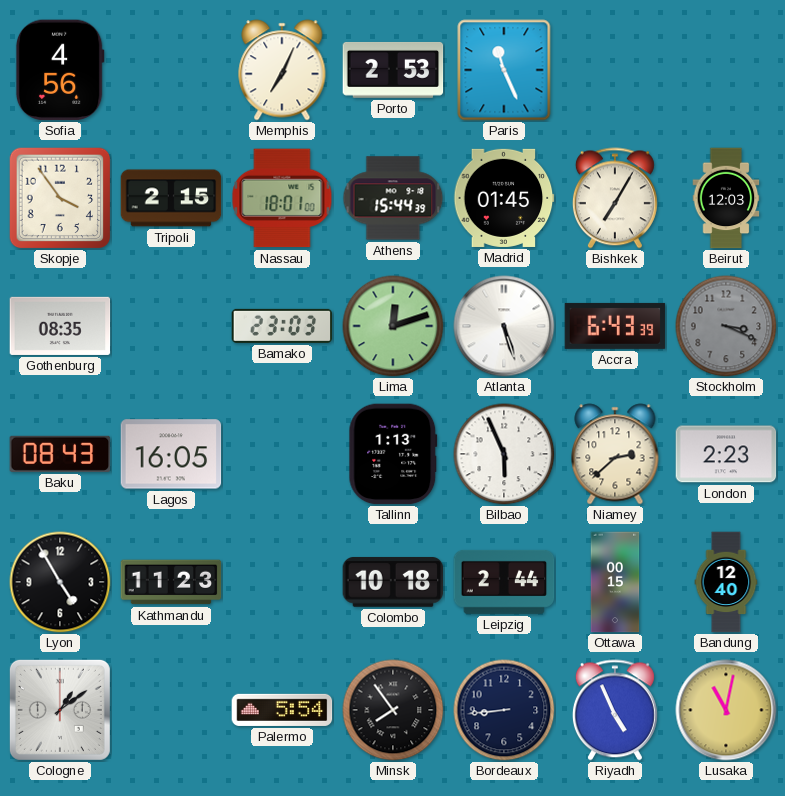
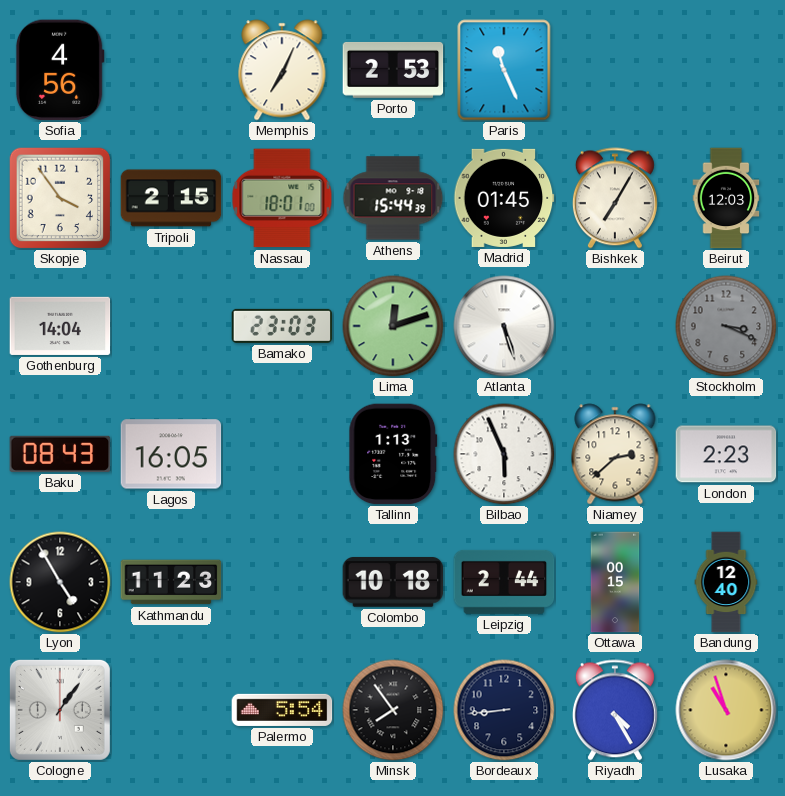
Gothenburg: 08:35 -> 14:04 (60, 326)
Accra: 6:43 -> none (615, 326)
Cologne: 1:09 -> 1:06 (60, 710)
Riyadh: 4:56 -> 4:25 (615, 710)
Lusaka: 11:02 -> 10:57 (726, 710)
